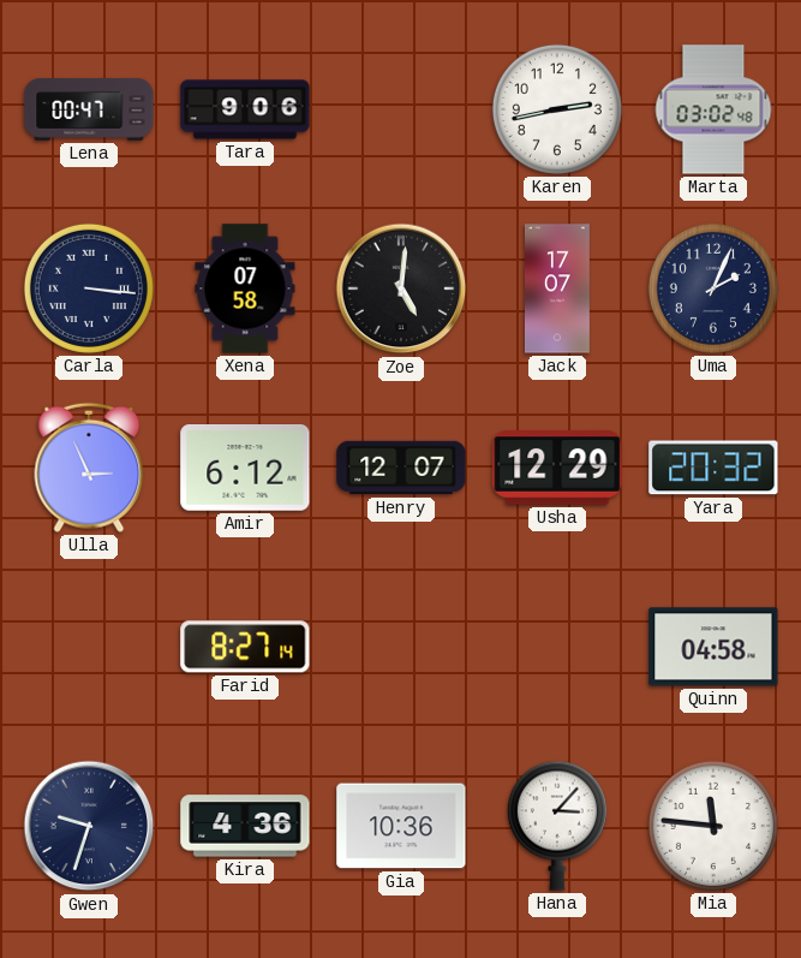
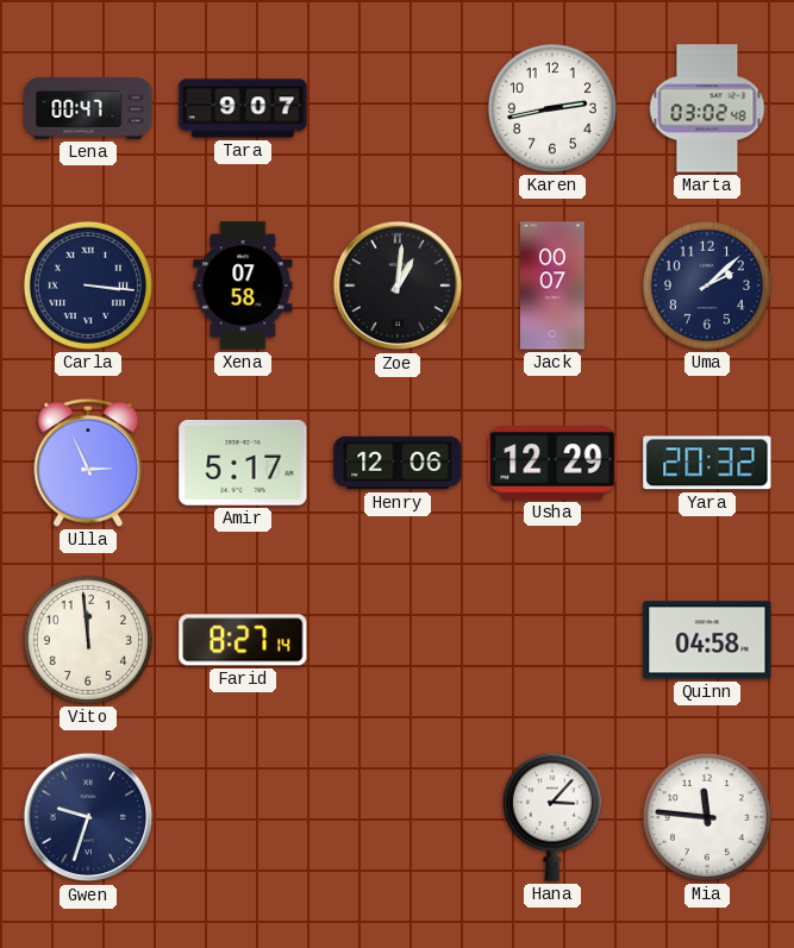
Tara: 9:06 -> 9:07 (243, 108)
Zoe: 5:01 -> 1:01 (398, 285)
Jack: 17:07 -> 00:07 (554, 285)
Uma: 2:04 -> 2:08 (707, 285)
Amir: 6:12 -> 5:17 (243, 464)
Henry: 12:07 -> 12:06 (398, 463)
Vito: none -> 11:59 (88, 640)
Kira: 4:36 -> none (245, 826)
Gia: 10:36 -> none (401, 826)
